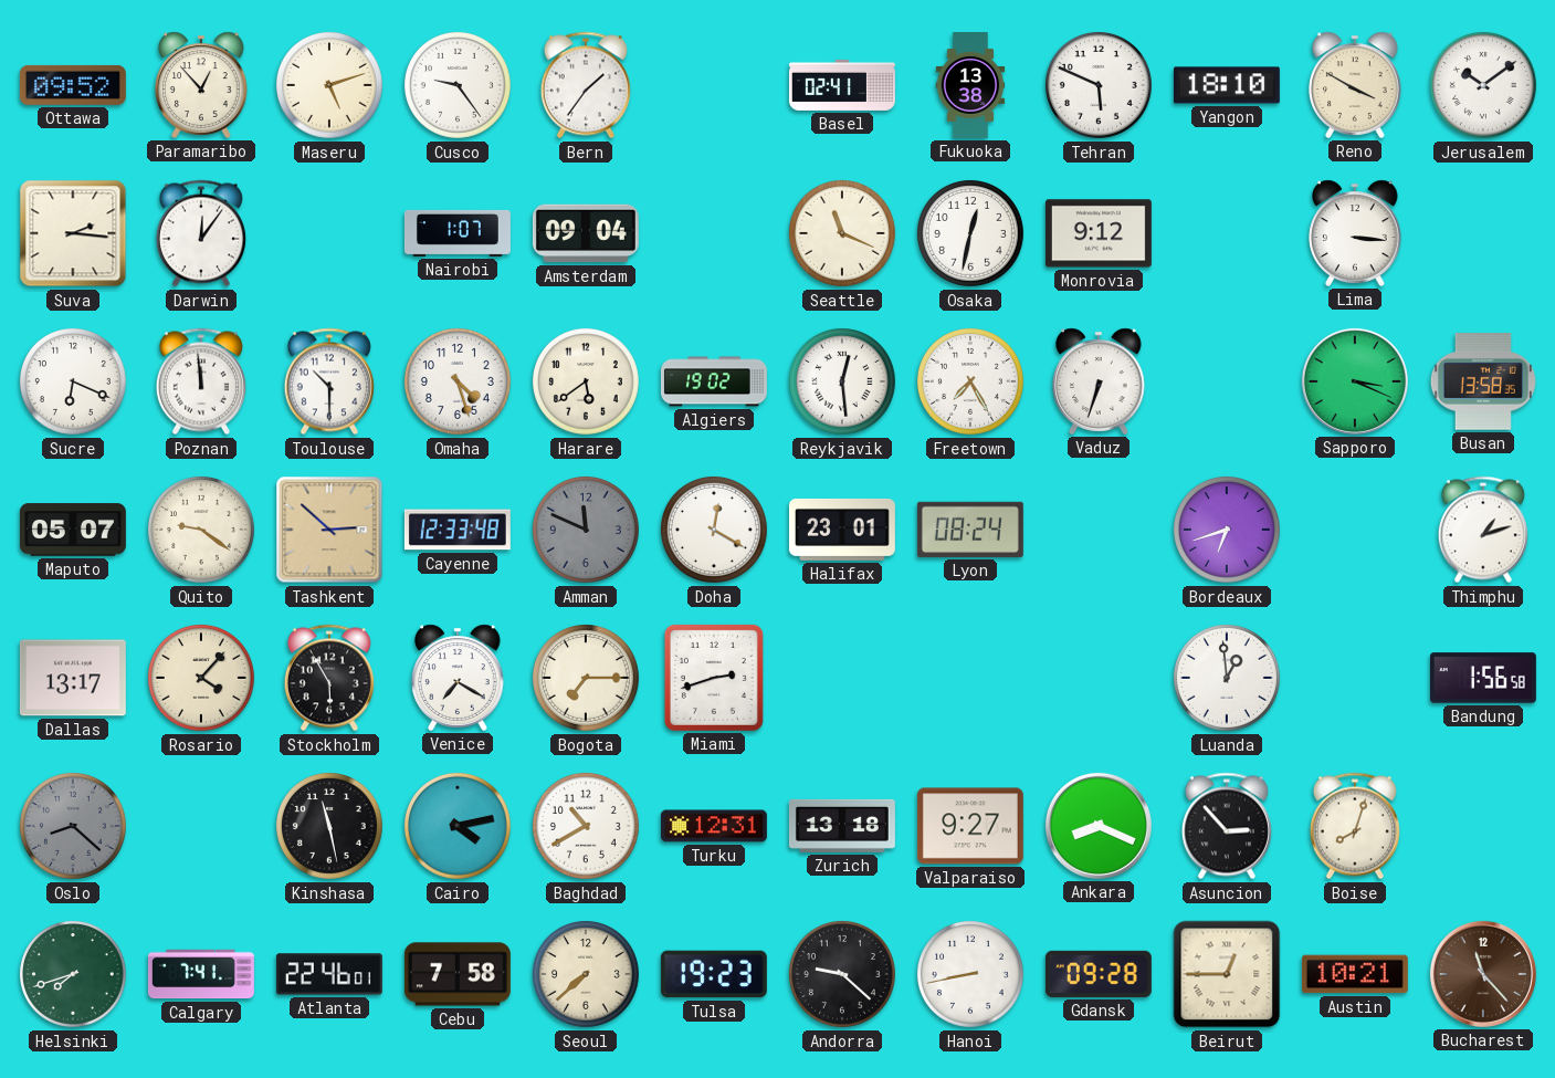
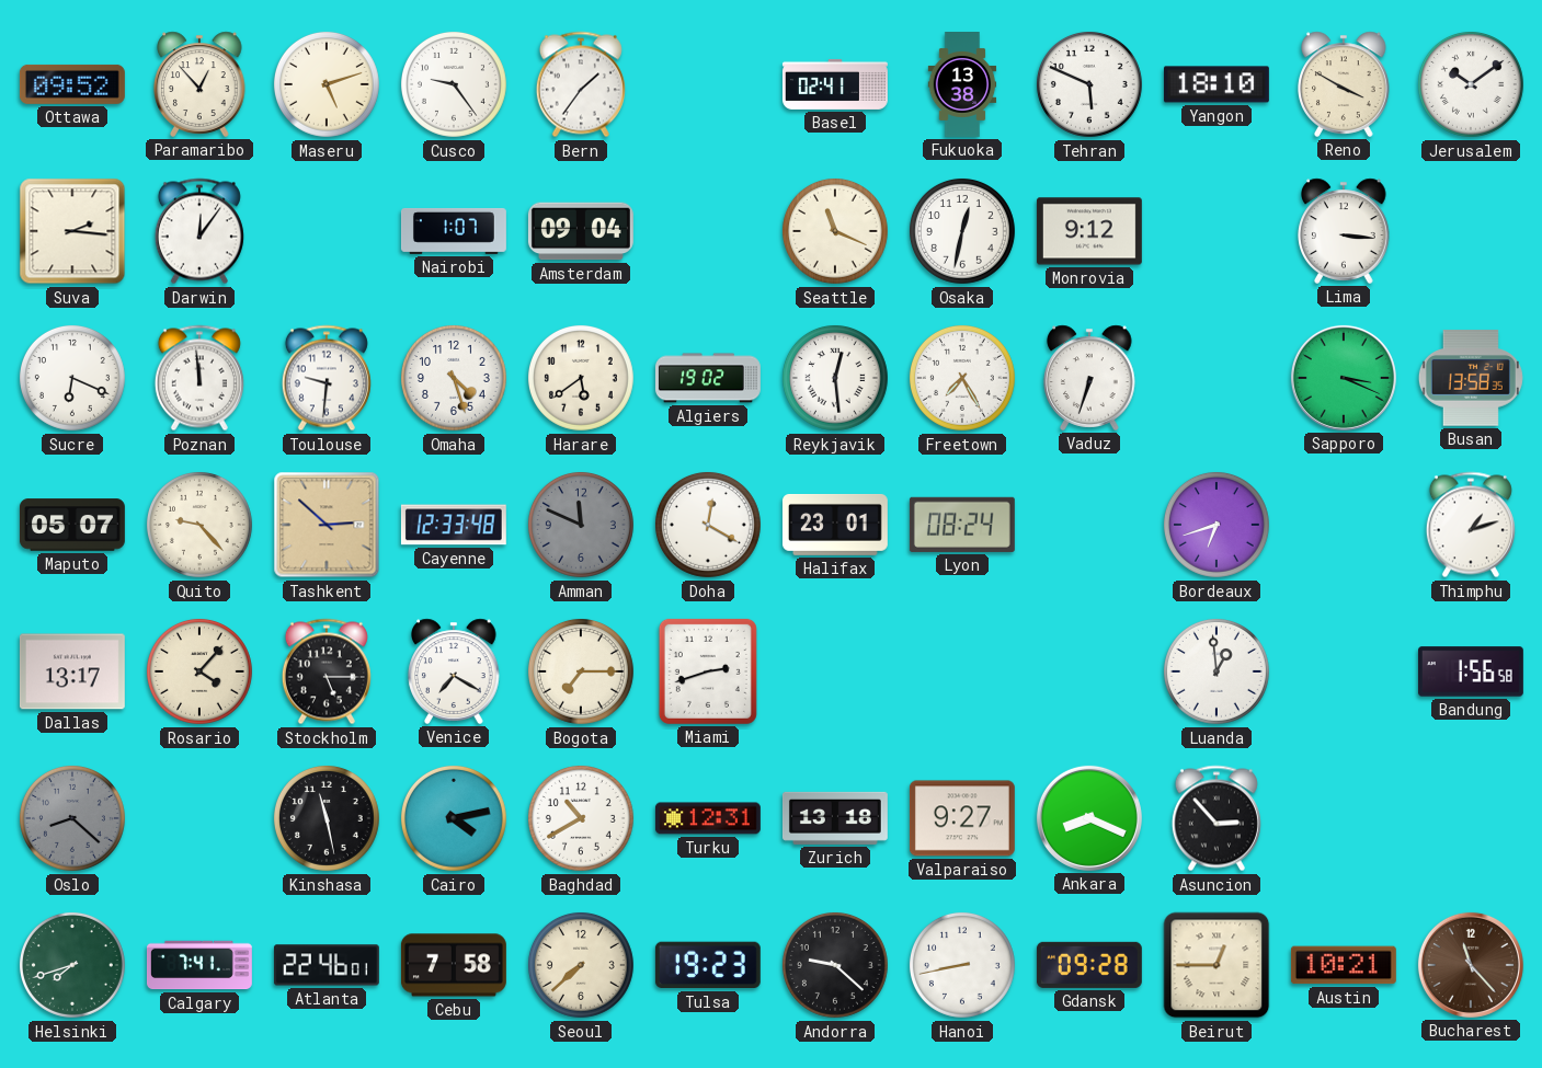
Toulouse: 10:30 -> 9:31 (327, 378)
Quito: 9:21 -> 9:23 (199, 525)
Stockholm: 5:55 -> 5:15 (327, 671)
Boise: 8:03 -> none (1355, 826)
